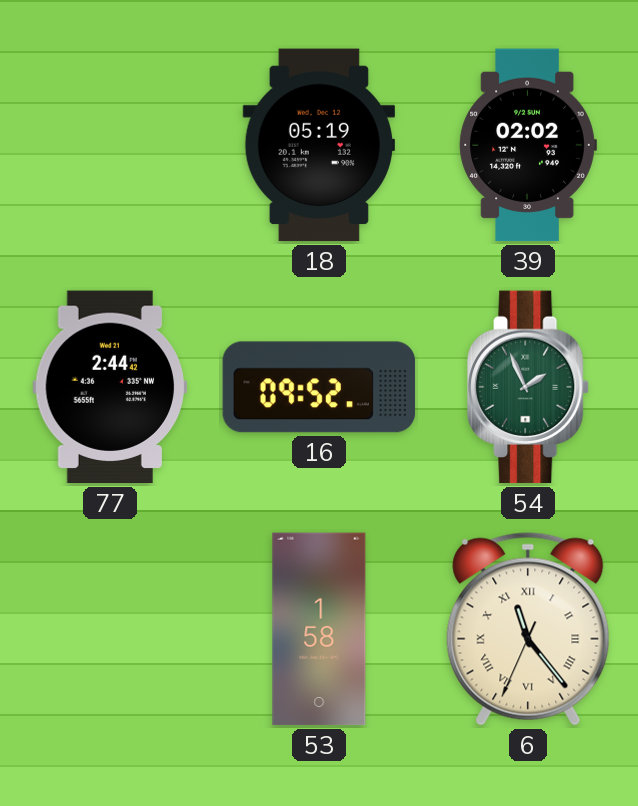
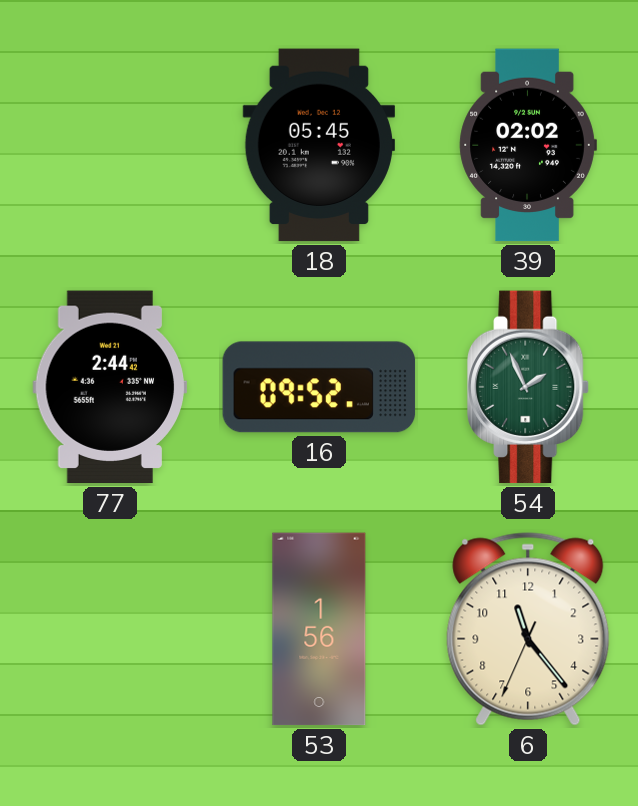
18: 05:19 -> 05:45 (319, 145)
53: 1:58 -> 1:56 (319, 629)
6 numerals: Roman -> Arabic (528, 629)
